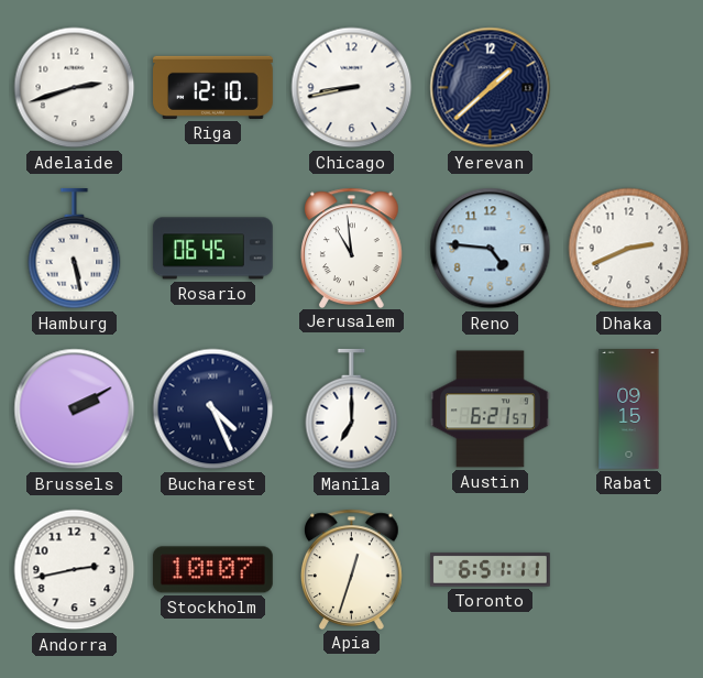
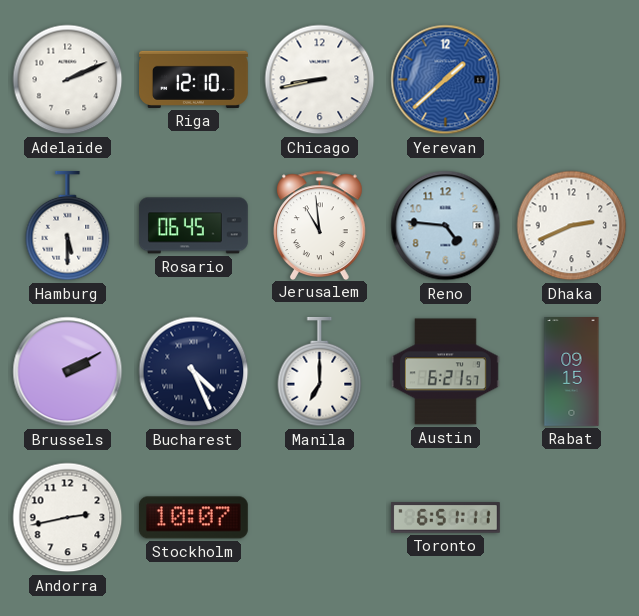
Adelaide: 2:42 -> 2:11 (68, 80)
Yerevan dial: navy -> blue (446, 80)
Hamburg: 5:28 -> 5:30 (68, 226)
Apia: 12:33 -> none (352, 569)
